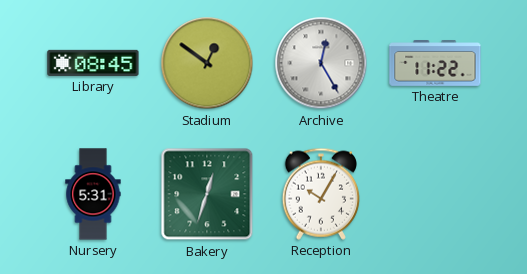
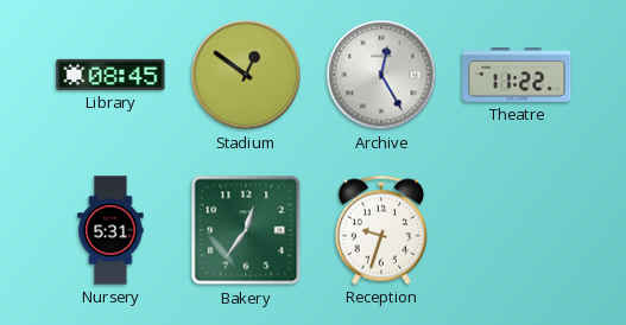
Bakery: 12:33 -> 12:36 (246, 230)
Reception: 10:05 -> 9:33 (380, 230)
